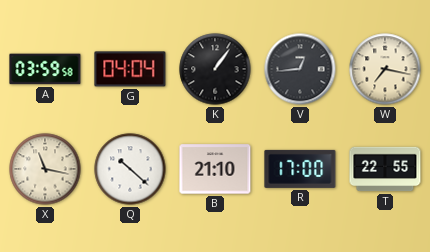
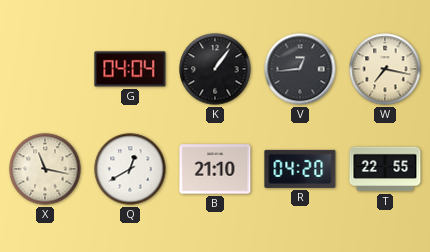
A: 03:59 -> none (45, 69)
Q: 10:22 -> 12:40 (130, 169)
R: 17:00 -> 04:20 (300, 169)
